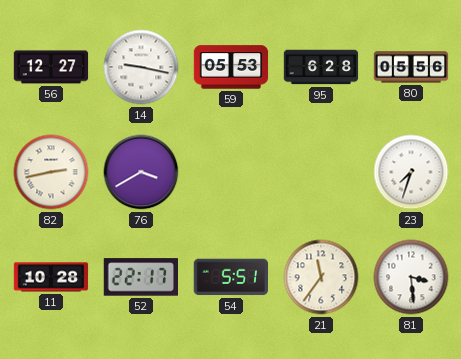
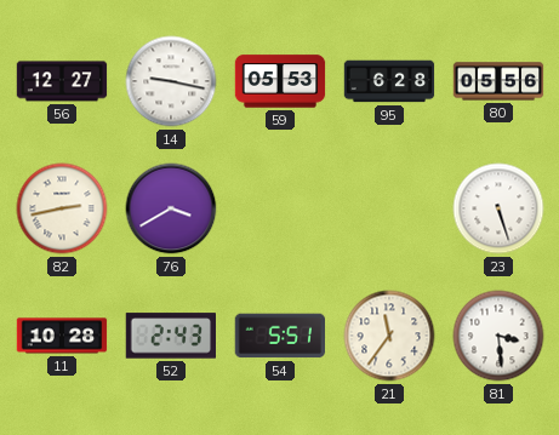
23: 7:33 -> 5:27 (498, 208)
52: 22:17 -> 2:43 (171, 336)
